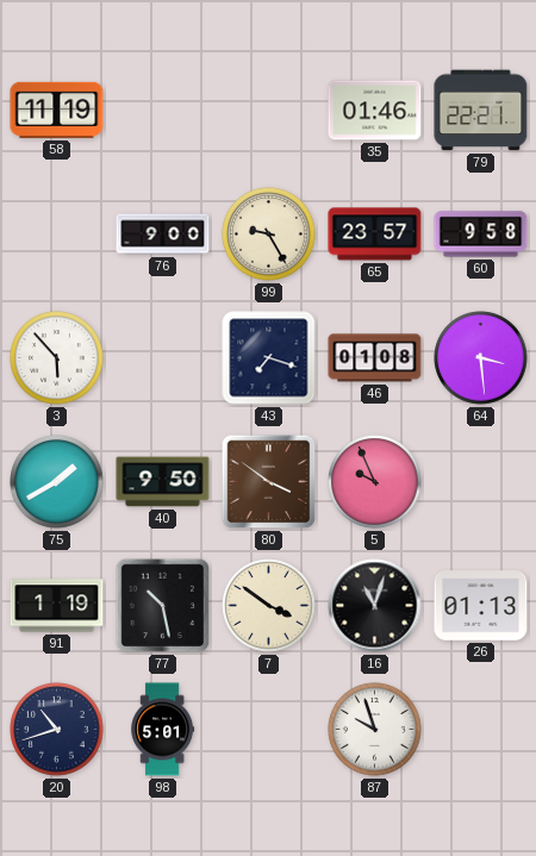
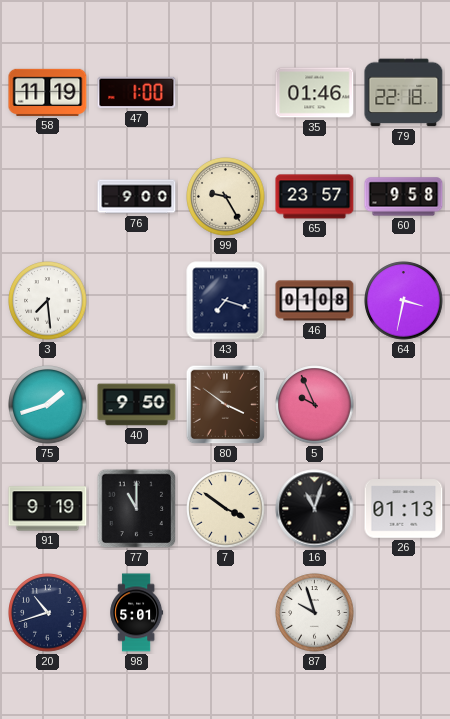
47: none -> 1:00 (137, 93)
79: 22:21 -> 22:18 (404, 93)
3: 5:53 -> 7:29 (48, 301)
64: 3:29 -> 3:32 (404, 301)
75: 1:40 -> 1:42 (48, 405)
91: 1:19 -> 9:19 (48, 509)
77: 10:28 -> 11:00 (137, 509)
